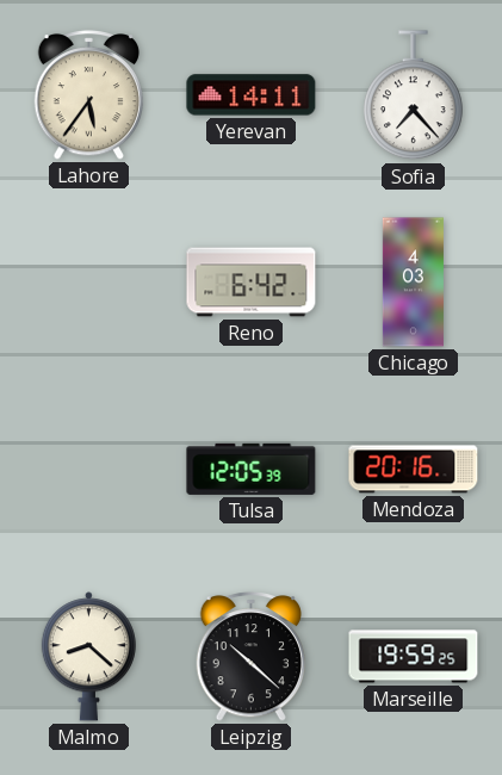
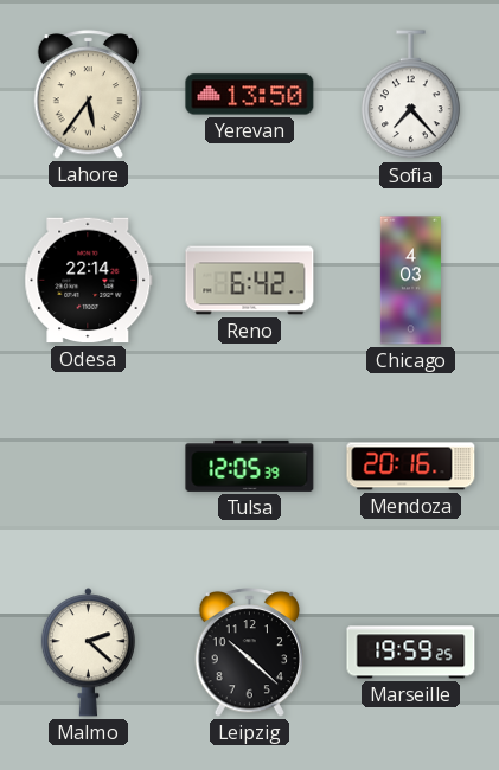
Yerevan: 14:11 -> 13:50 (250, 95)
Odesa: none -> 22:14 (89, 281)
Malmo: 8:22 -> 2:22 (88, 653)
